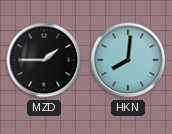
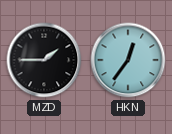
HKN: 8:01 -> 12:36 (128, 60)
